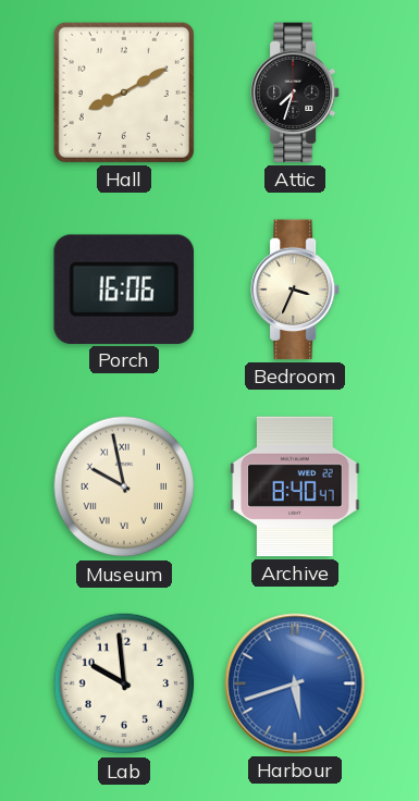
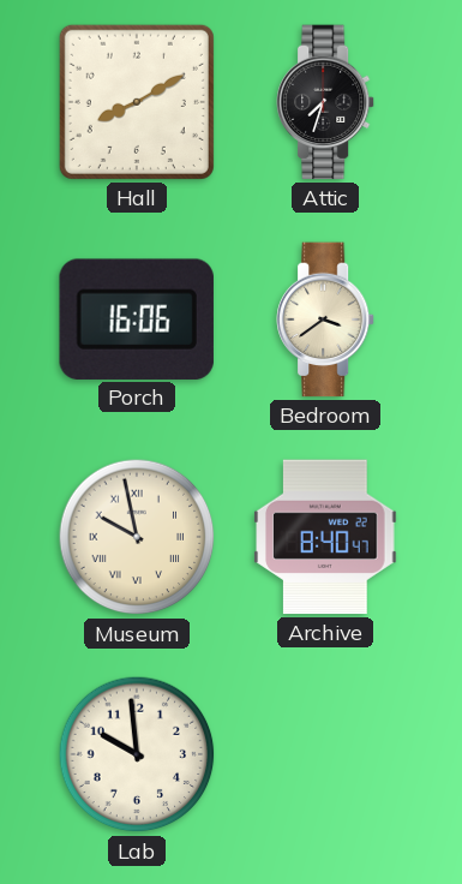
Bedroom: 3:34 -> 3:39 (326, 319)
Harbour: 5:42 -> none (295, 683)
